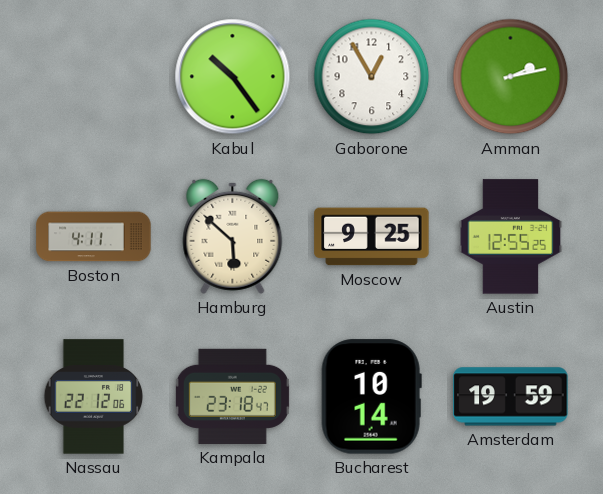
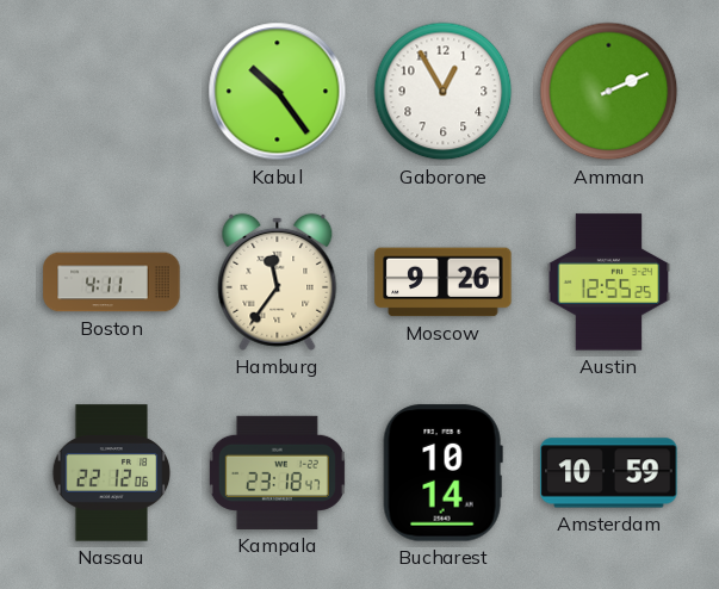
Amman: 2:13 -> 2:11 (609, 92)
Hamburg: 5:52 -> 11:36 (278, 281)
Moscow: 9:25 -> 9:26 (444, 283)
Amsterdam: 19:59 -> 10:59 (609, 473)
